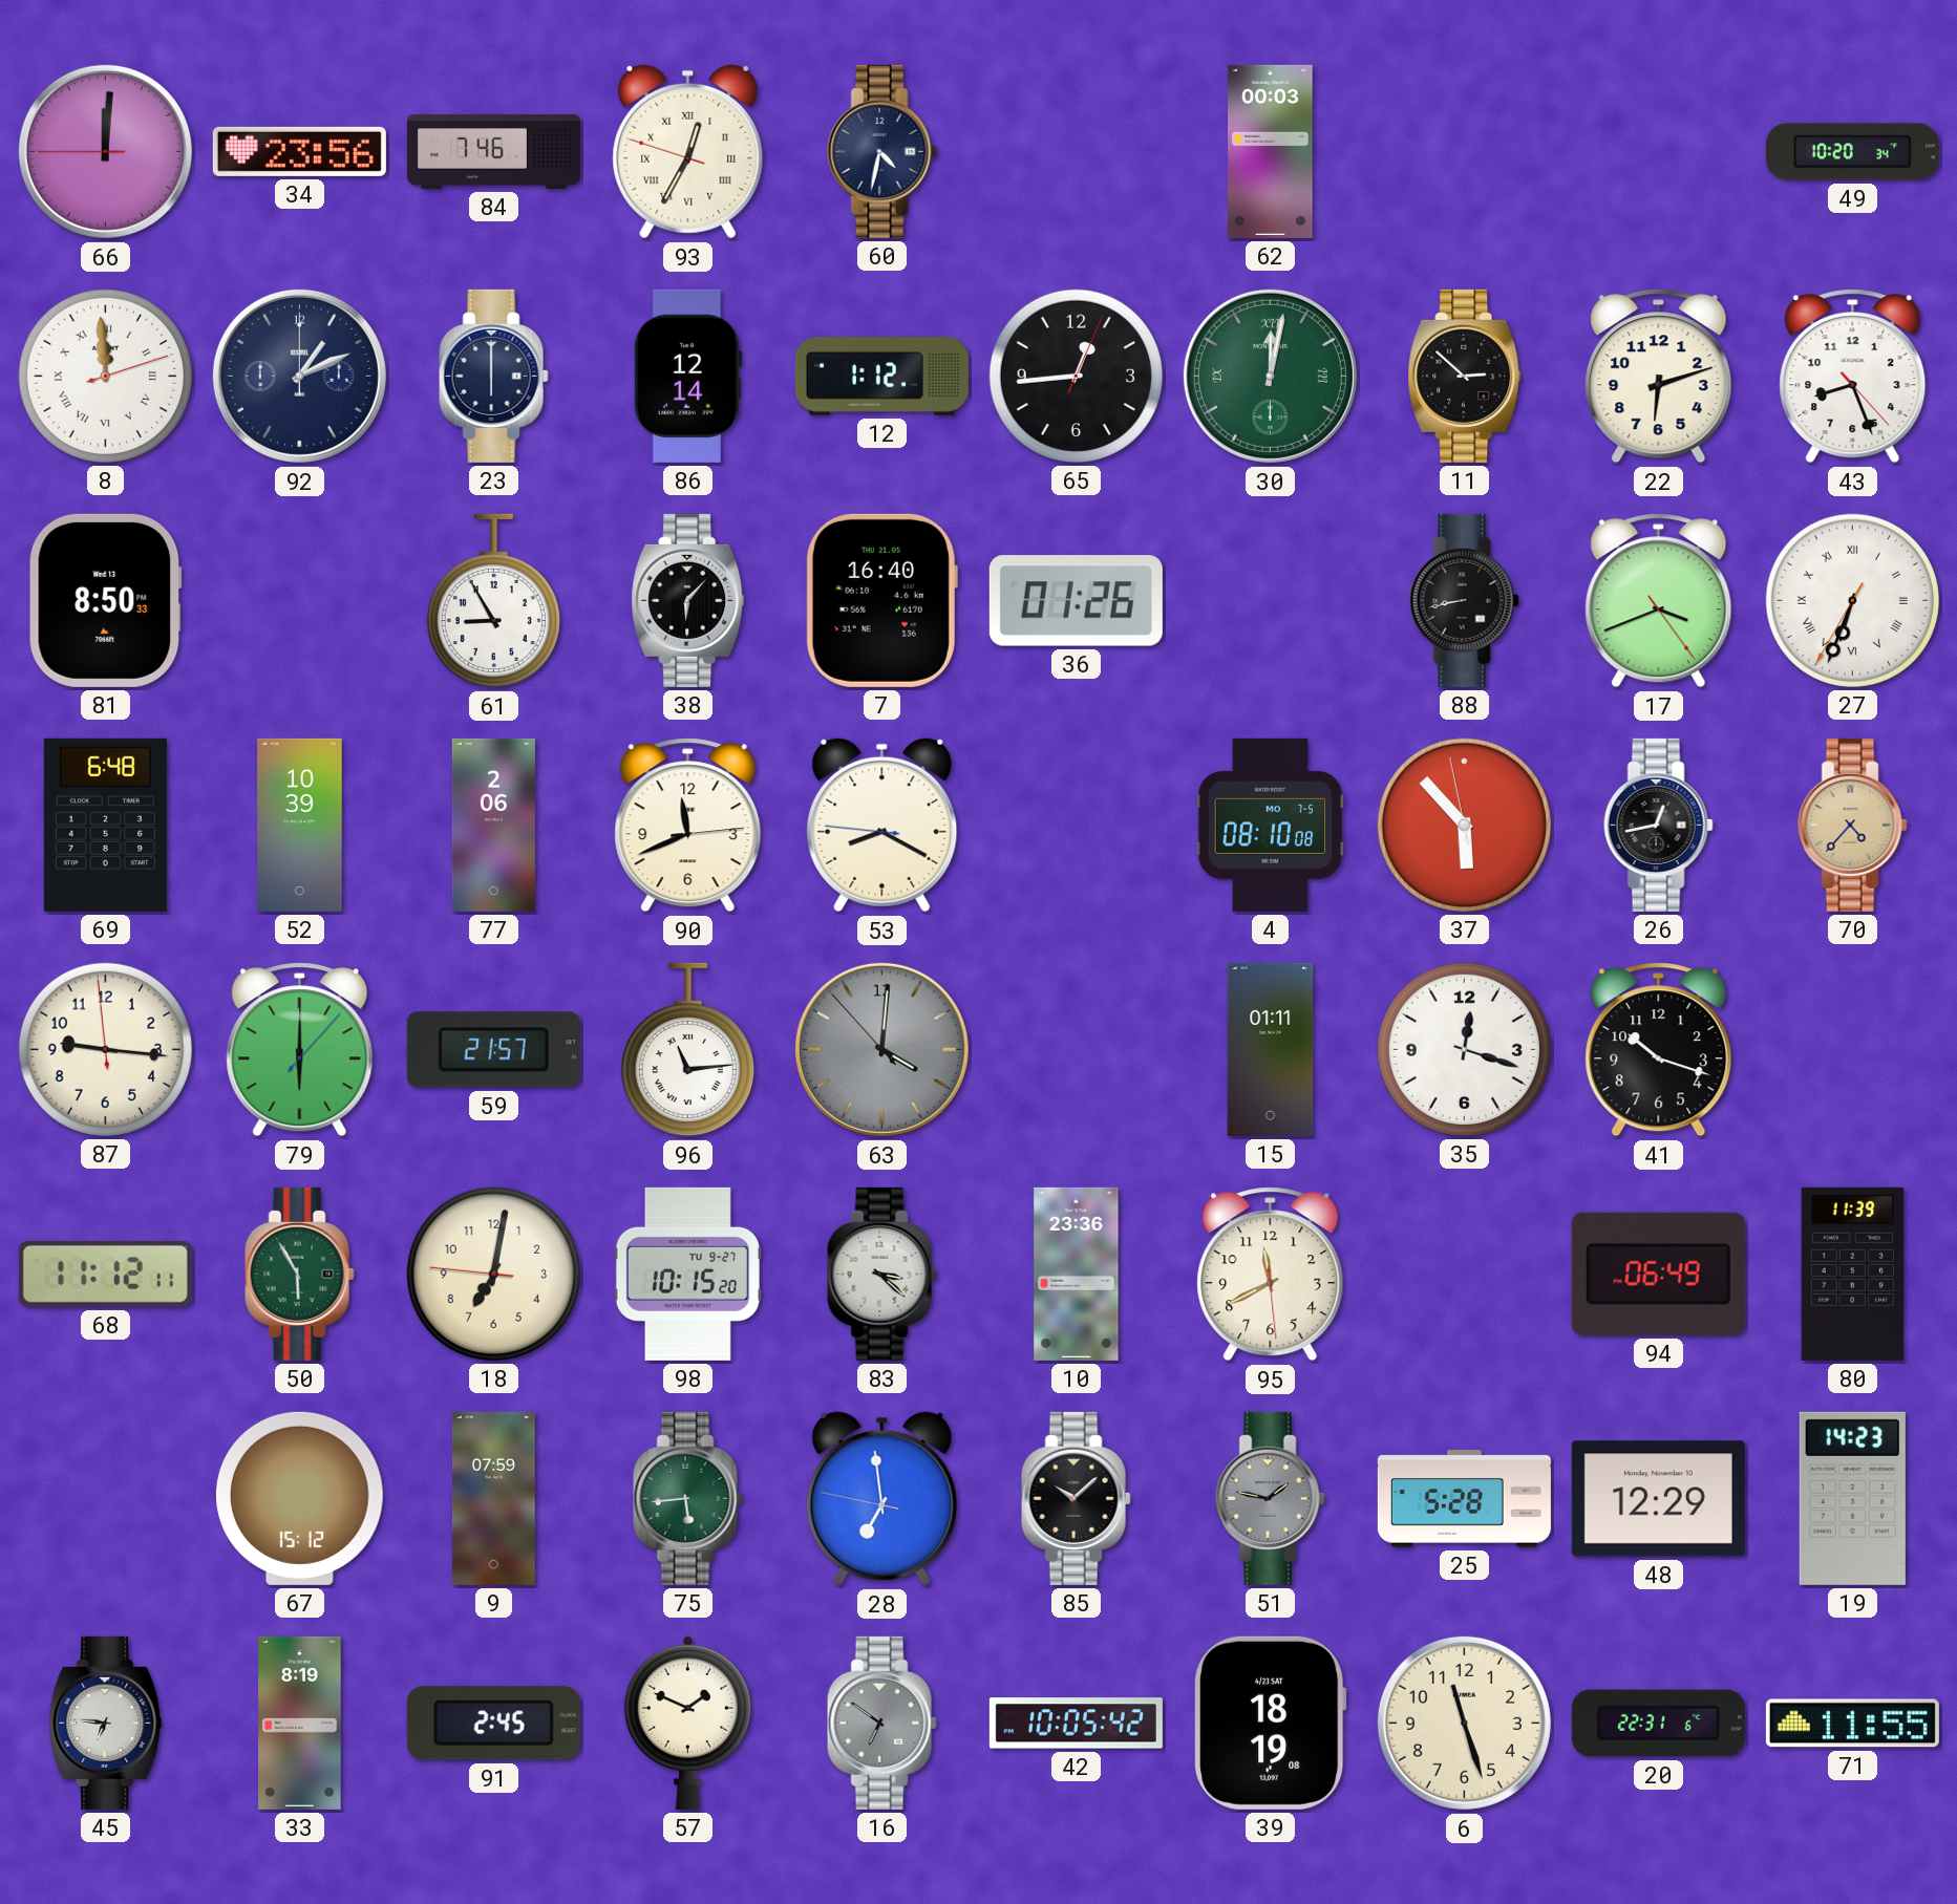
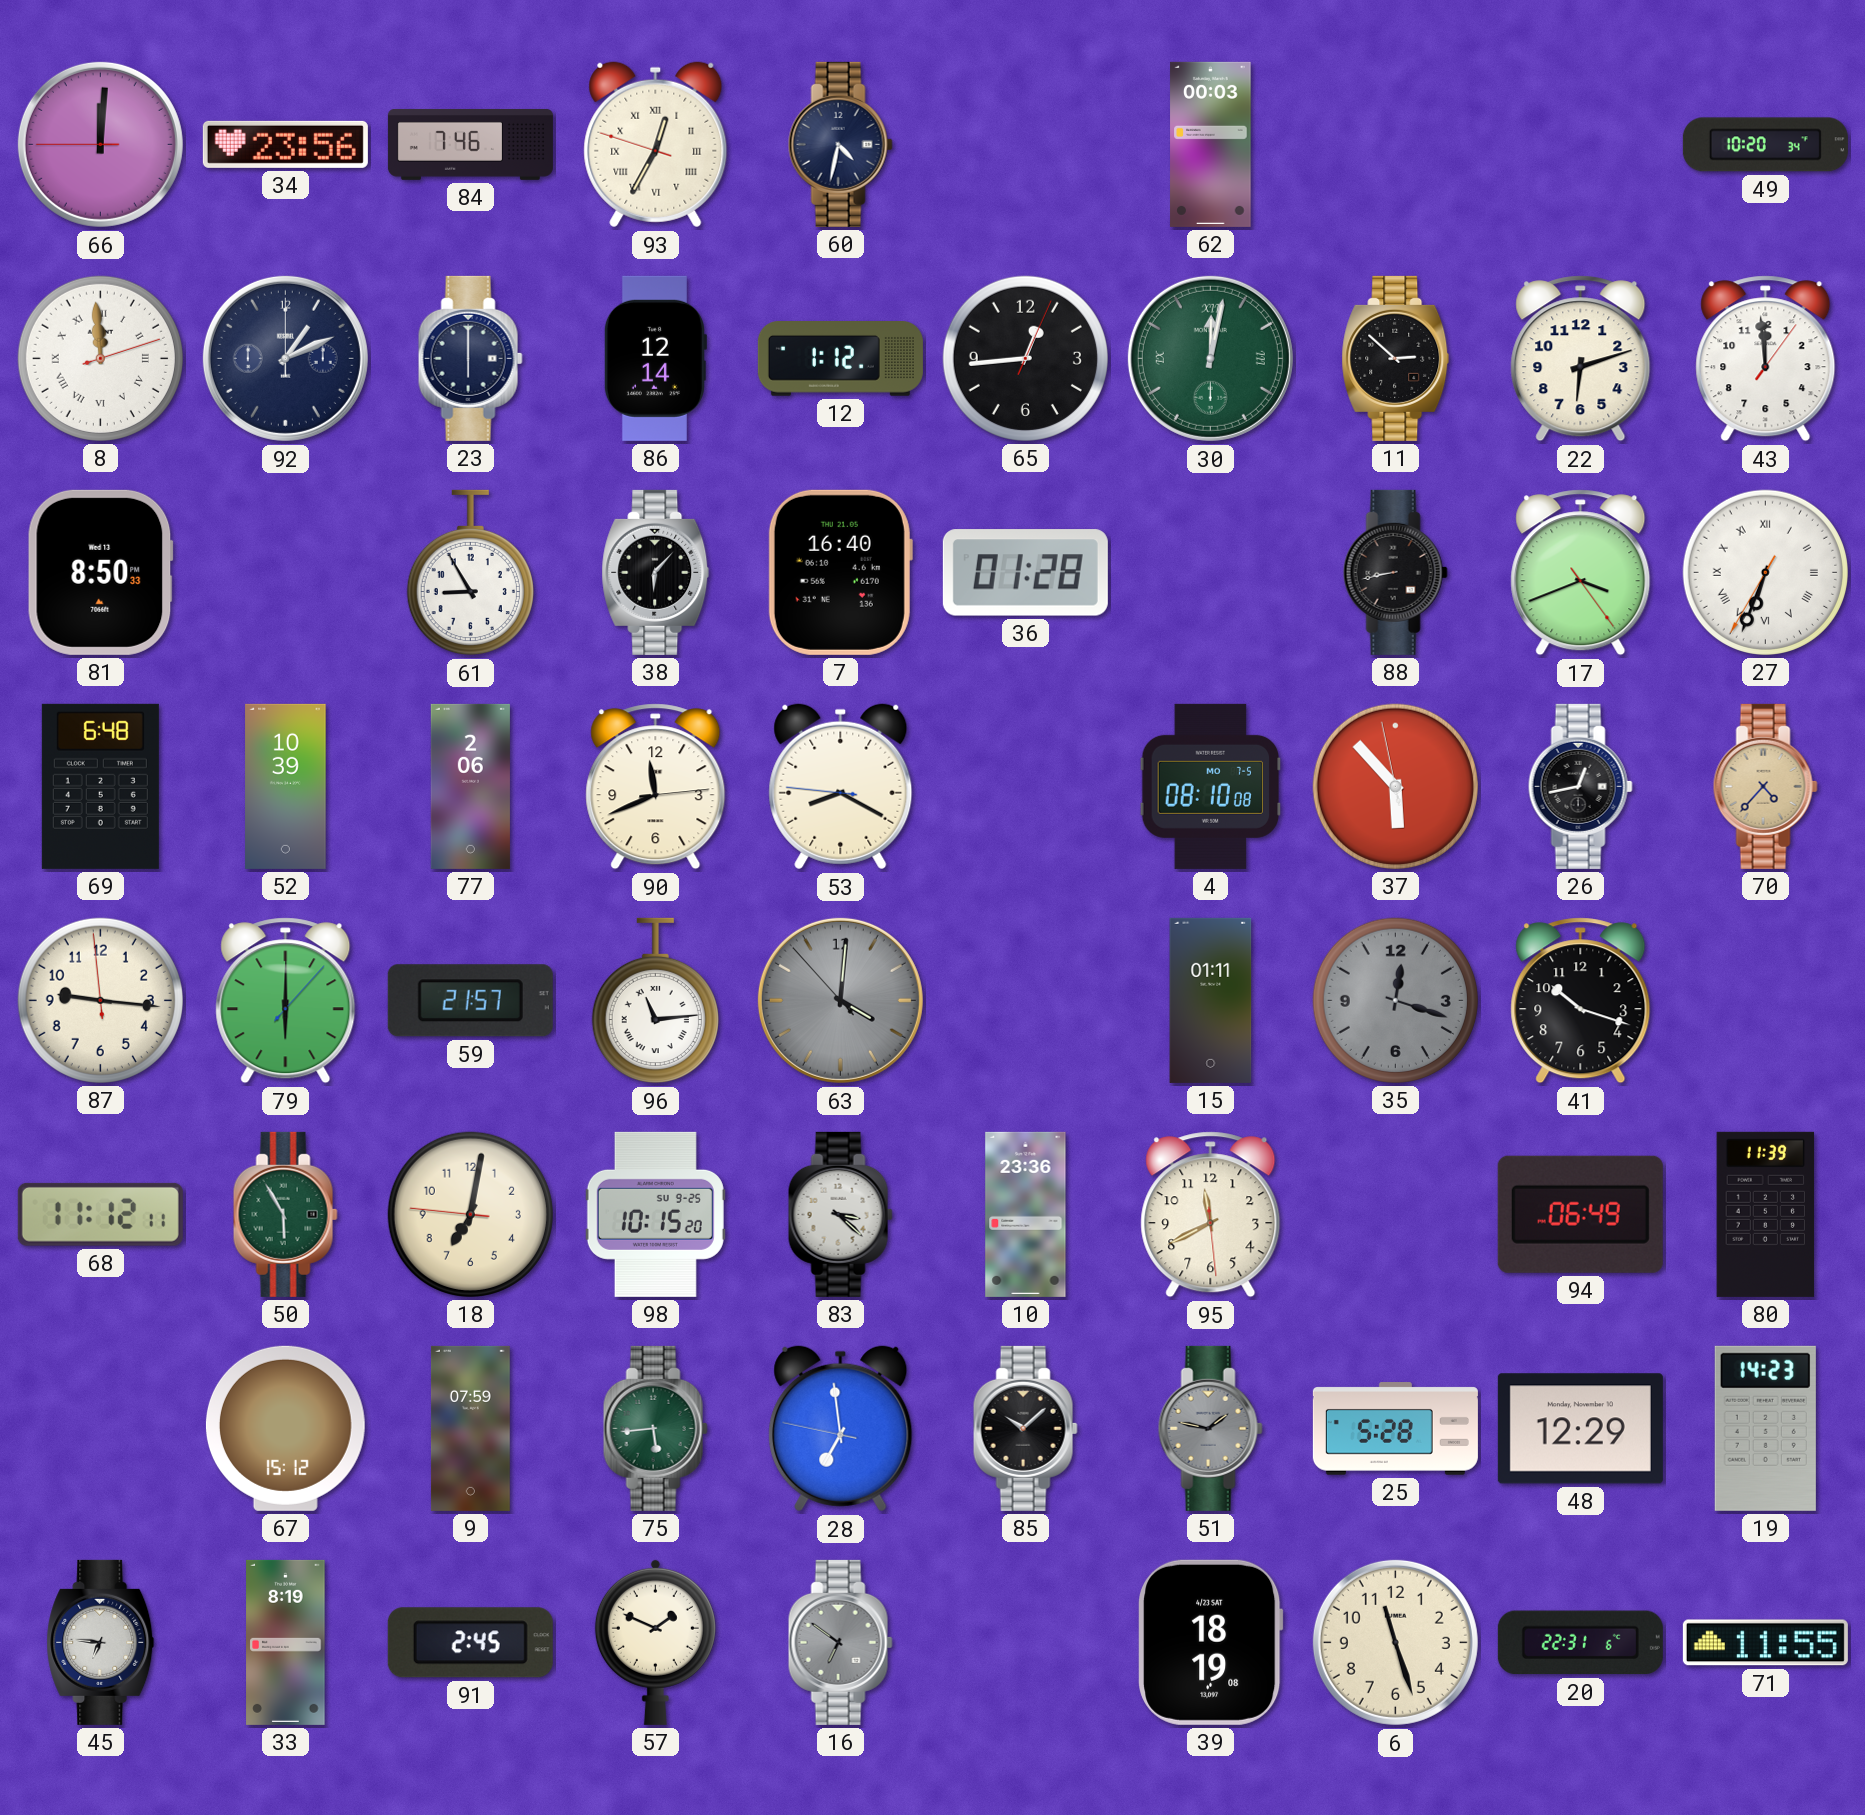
43: 8:26 -> 11:59 (1766, 359)
36: 01:26 -> 01:28 (1025, 573)
35 dial: white -> grey (1395, 1000)
98 date: TU 9-27 -> SU 9-25 (655, 1214)
42: 10:05 -> none (1076, 1724)
